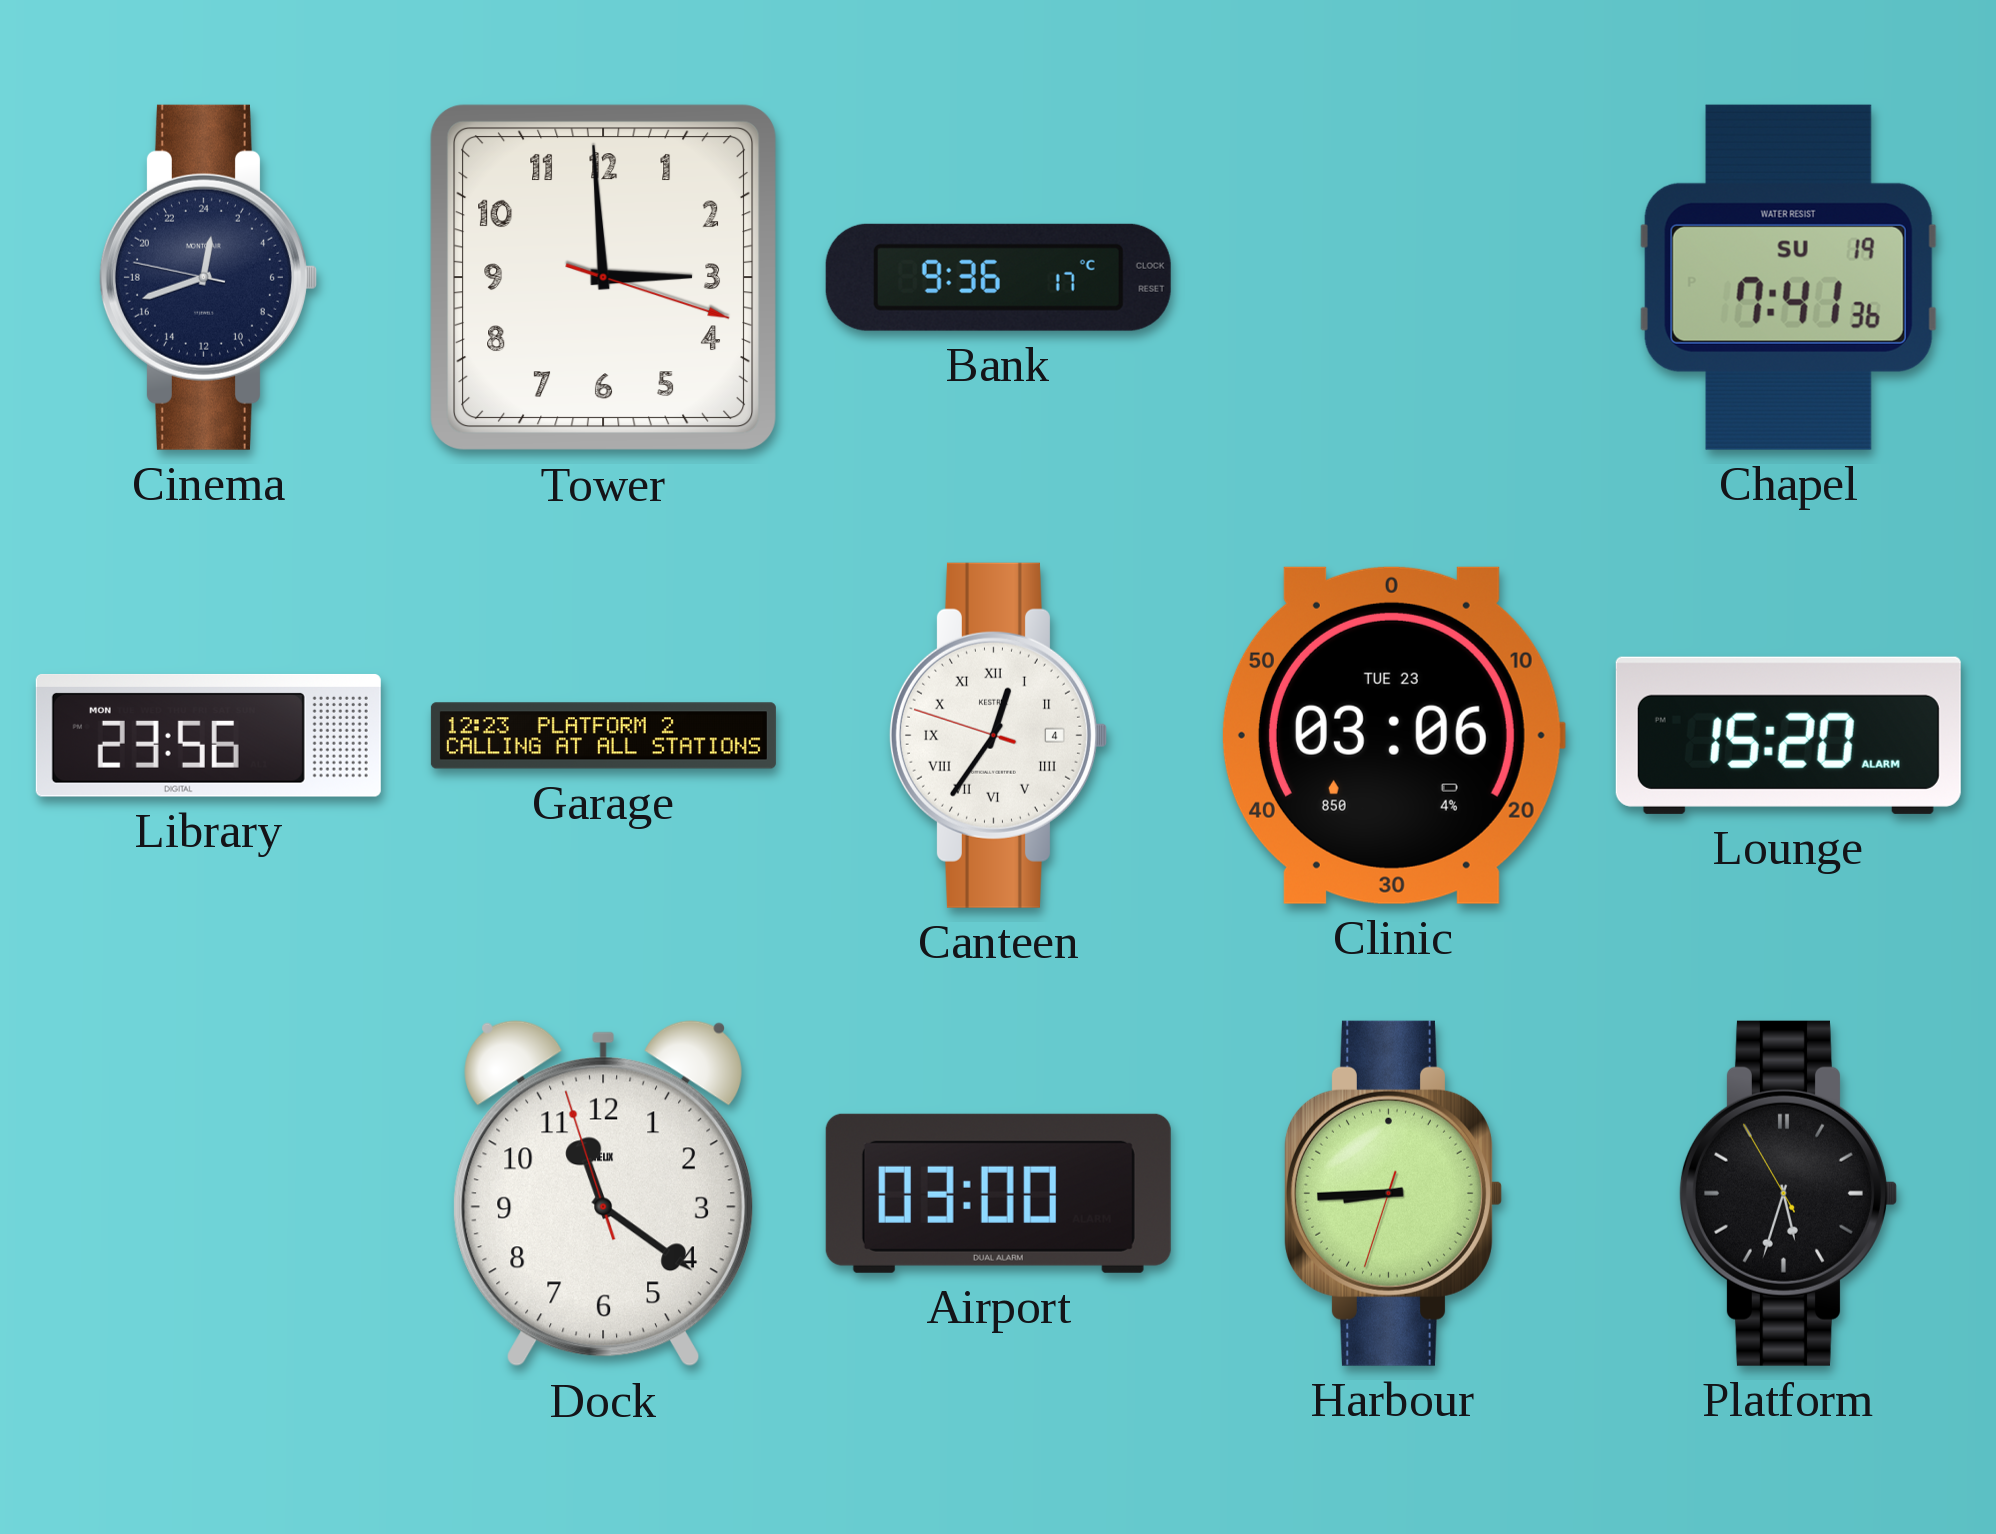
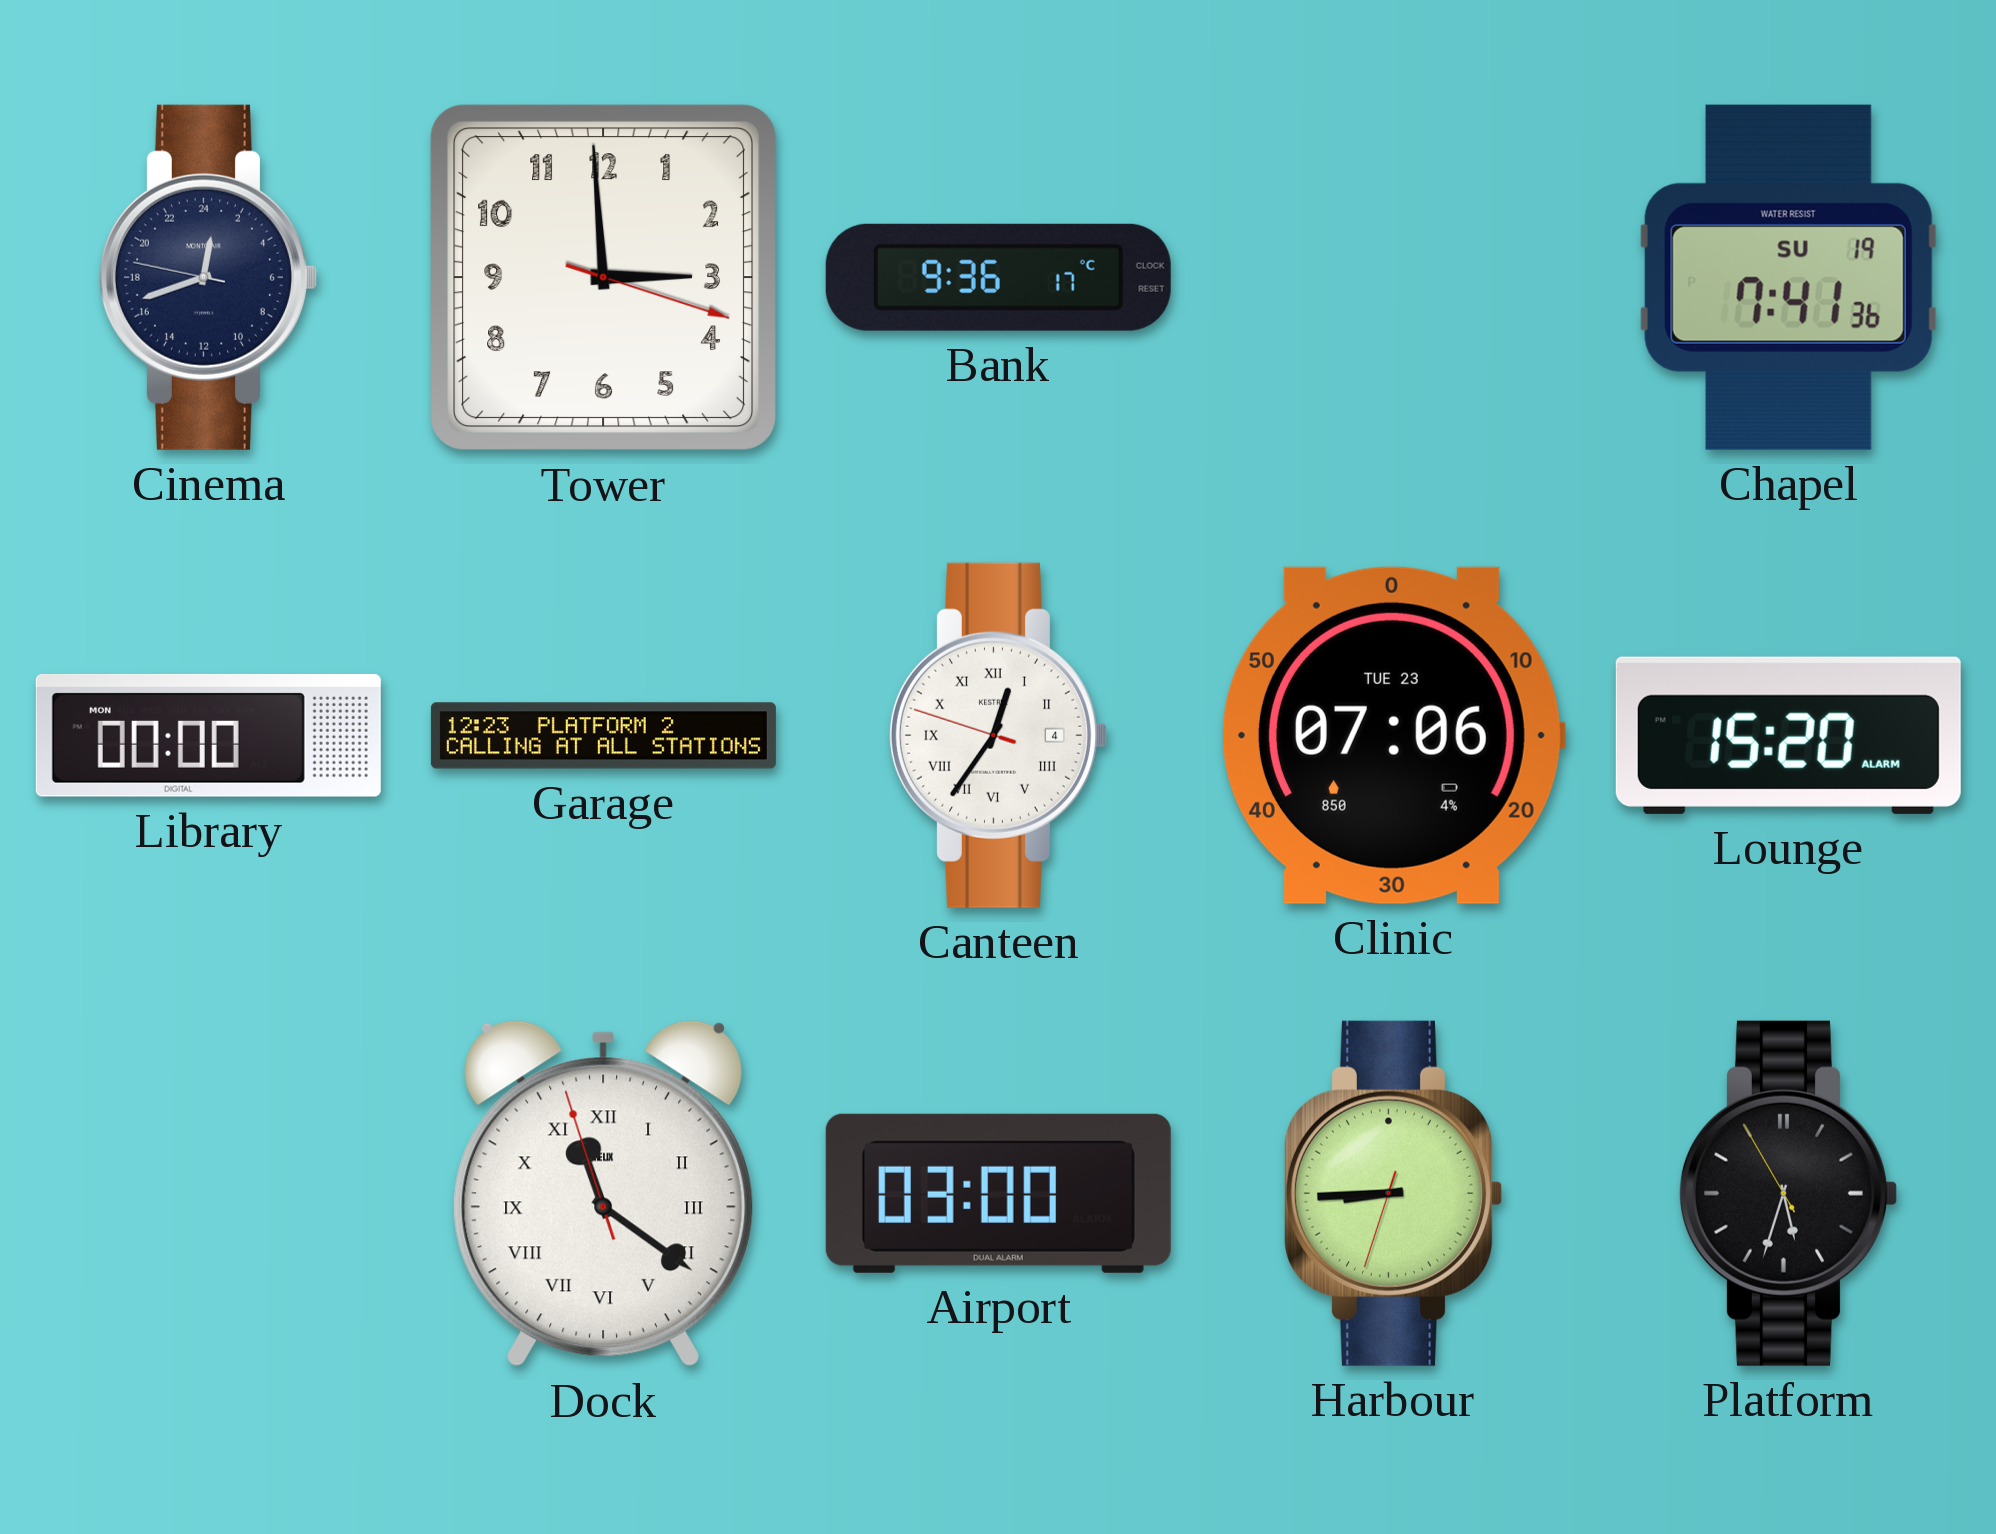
Library: 23:56 -> 00:00 (208, 735)
Clinic: 03:06 -> 07:06 (1393, 735)
Dock numerals: Arabic -> Roman (603, 1194)
